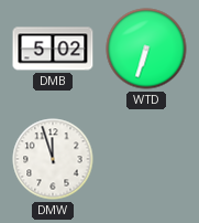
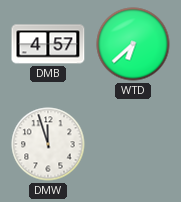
DMB: 5:02 -> 4:57 (48, 44)
WTD: 6:33 -> 6:38 (133, 44)
